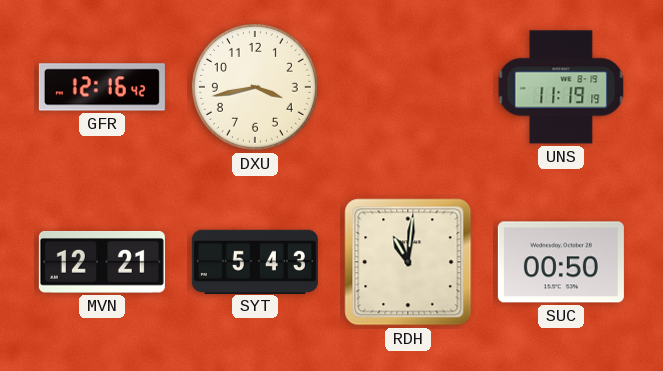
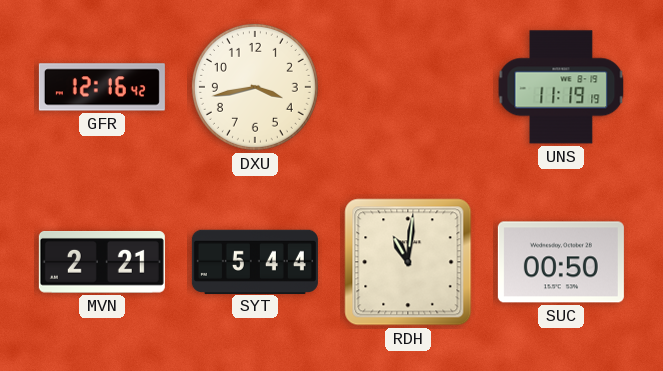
MVN: 12:21 -> 2:21 (102, 262)
SYT: 5:43 -> 5:44 (255, 261)
